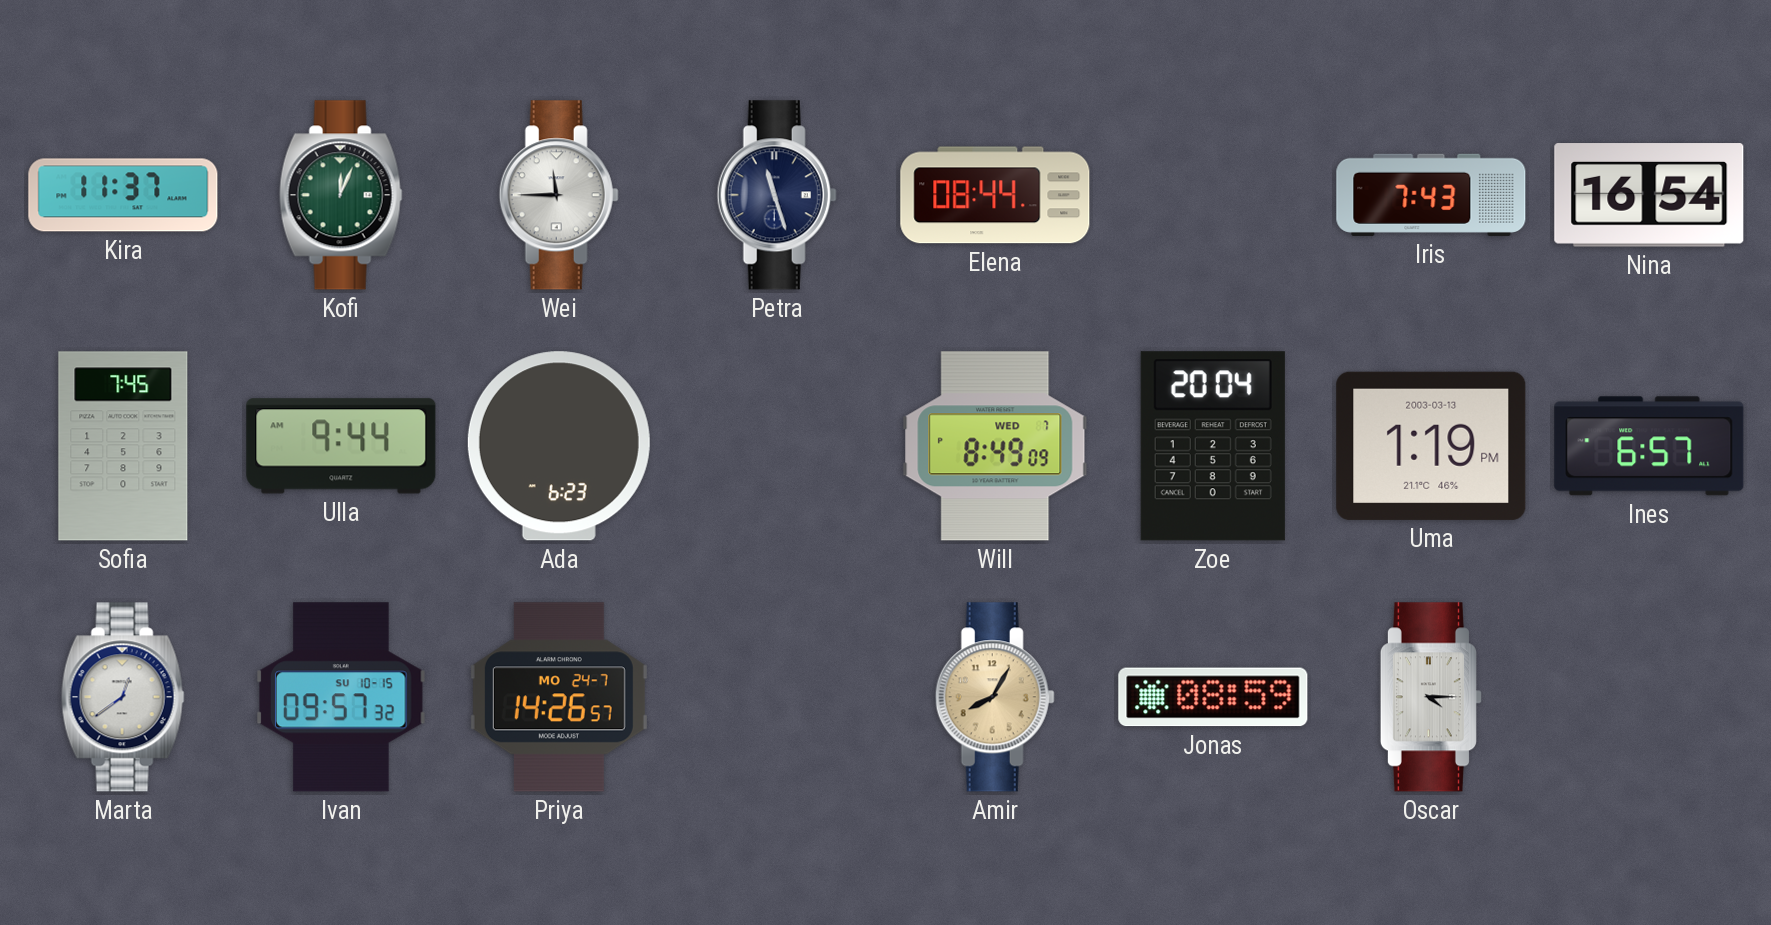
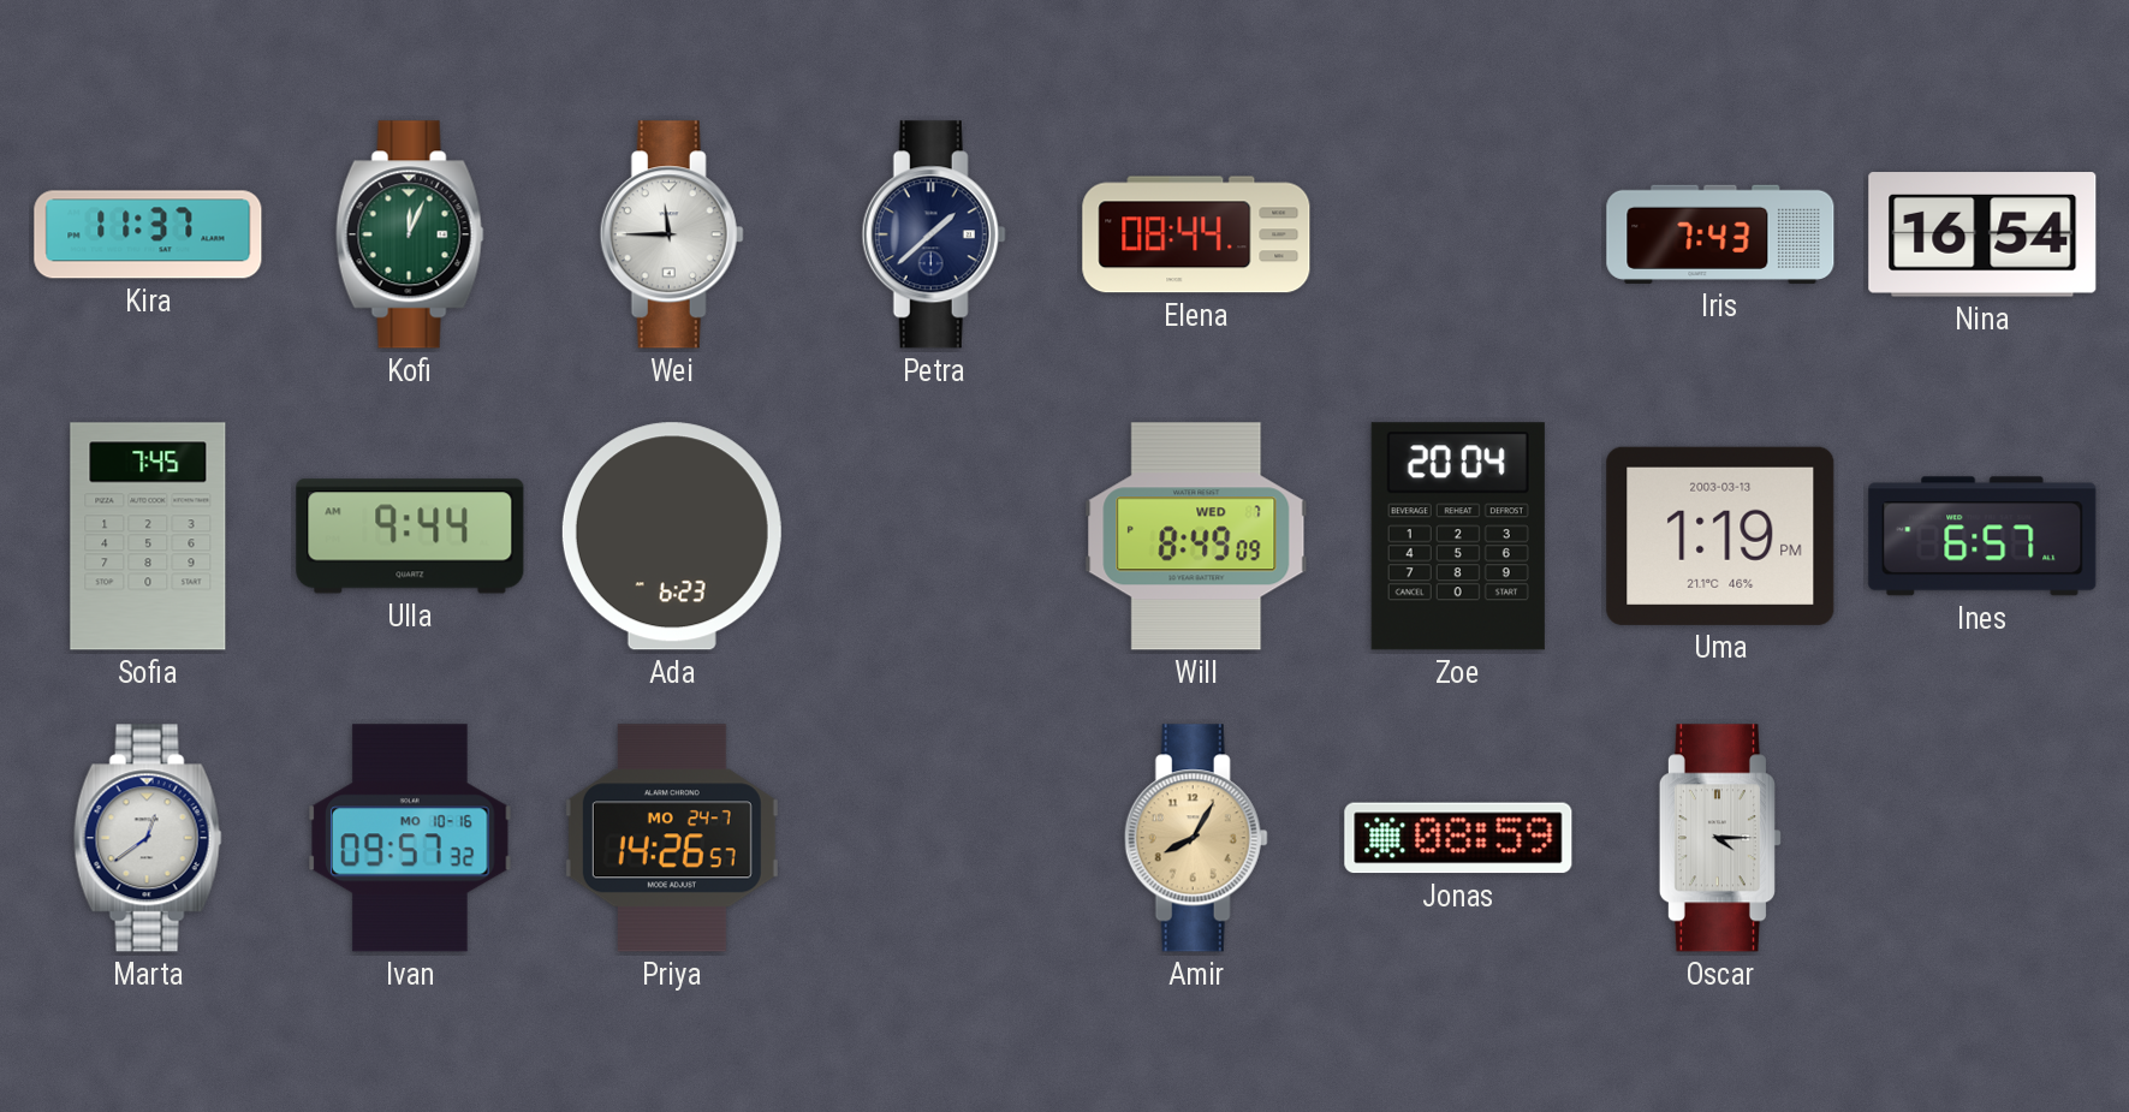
Petra: 11:27 -> 1:38 (934, 234)
Ivan date: SU 10-15 -> MO 10-16 (410, 838)
